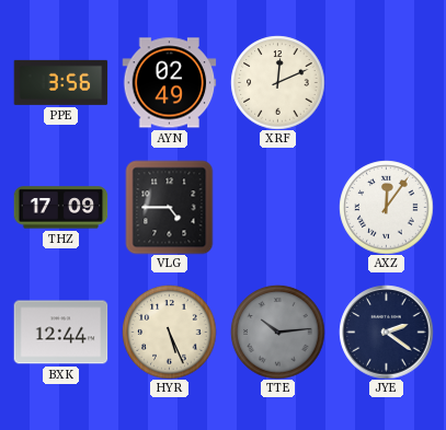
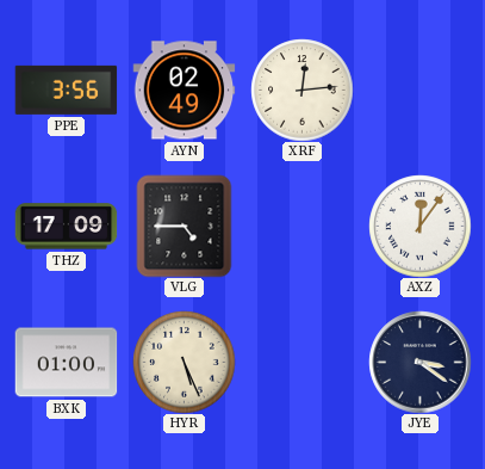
XRF: 12:11 -> 12:14 (301, 90)
BXK: 12:44 -> 01:00 (66, 363)
TTE: 10:14 -> none (277, 332)
JYE: 2:21 -> 3:21 (419, 362)
